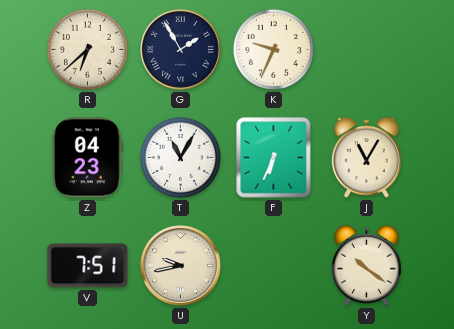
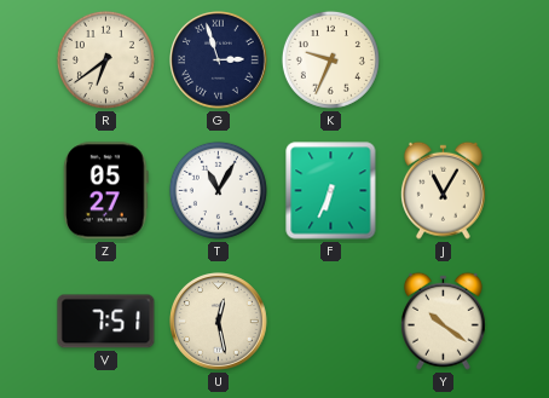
R: 6:38 -> 6:39 (105, 59)
G: 1:55 -> 2:57 (219, 60)
Z: 04:23 -> 05:27 (106, 191)
U: 9:43 -> 12:28 (219, 322)
